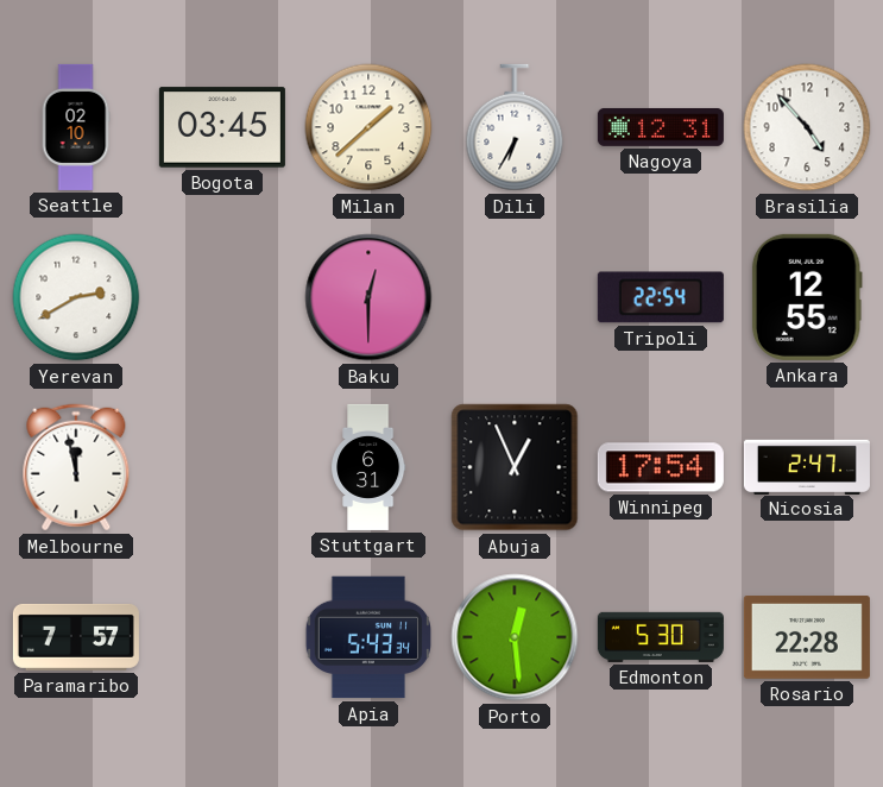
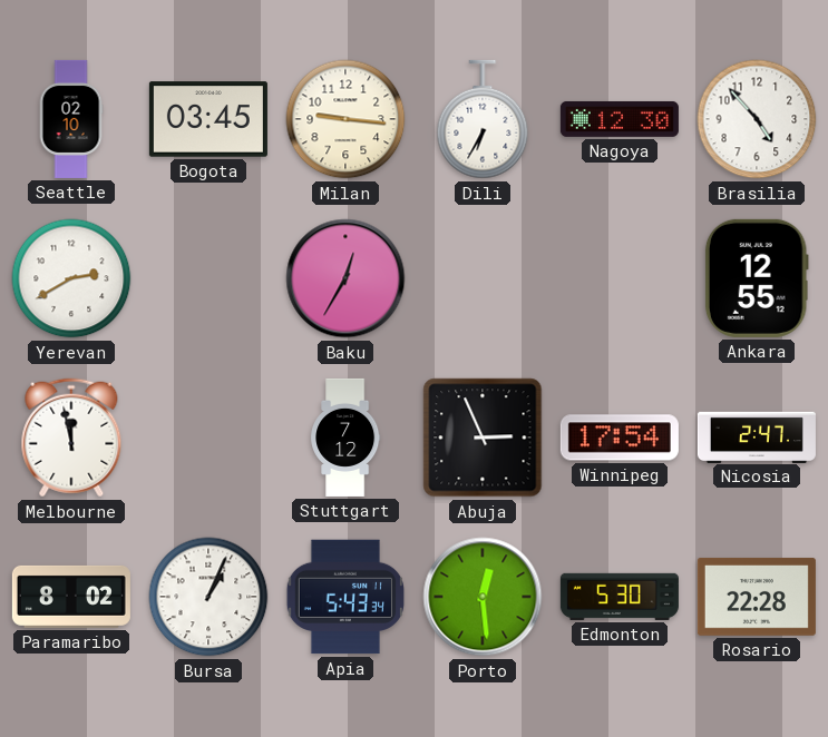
Milan: 1:38 -> 9:16 (345, 119)
Nagoya: 12:31 -> 12:30 (620, 119)
Baku: 12:30 -> 12:35 (345, 278)
Tripoli: 22:54 -> none (661, 297)
Stuttgart: 6:31 -> 7:12 (345, 438)
Abuja: 12:56 -> 2:56 (483, 438)
Paramaribo: 7:57 -> 8:02 (71, 597)
Bursa: none -> 1:04 (208, 597)
